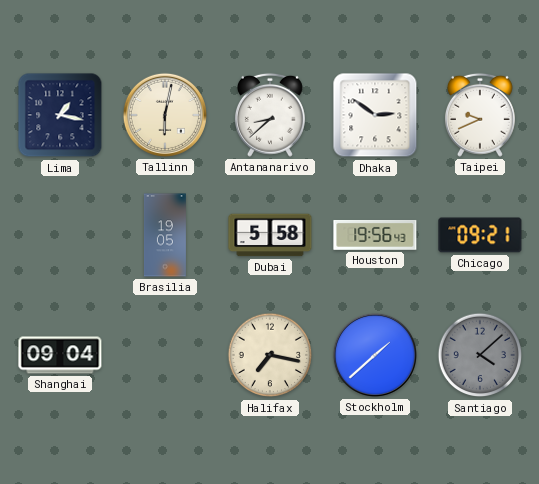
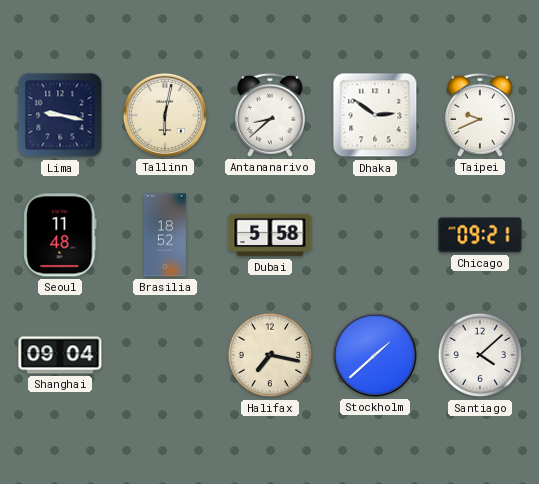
Lima: 1:17 -> 9:17 (60, 115)
Seoul: none -> 11:48 (60, 235)
Brasilia: 19:05 -> 18:52 (165, 235)
Houston: 19:56 -> none (375, 235)
Santiago dial: grey -> white (480, 355)
